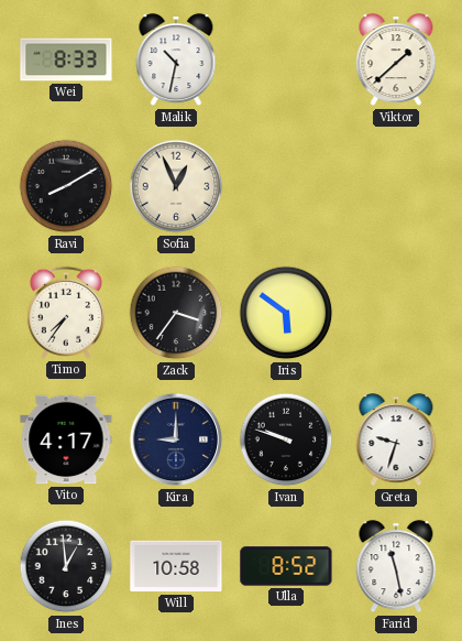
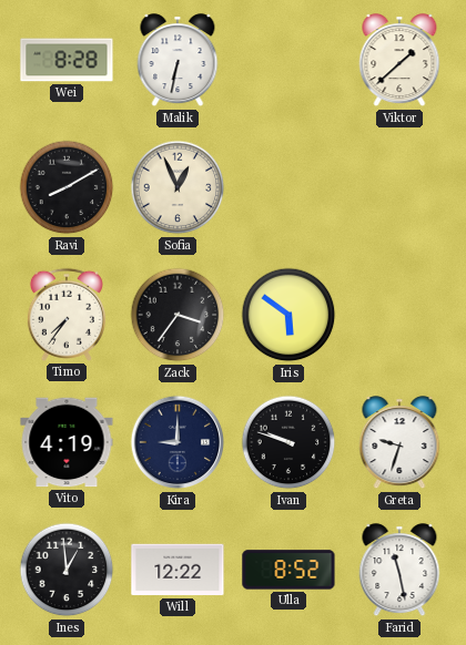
Wei: 8:33 -> 8:28 (67, 60)
Malik: 10:32 -> 6:32 (178, 61)
Vito: 4:17 -> 4:19 (67, 442)
Will: 10:58 -> 12:22 (178, 570)
